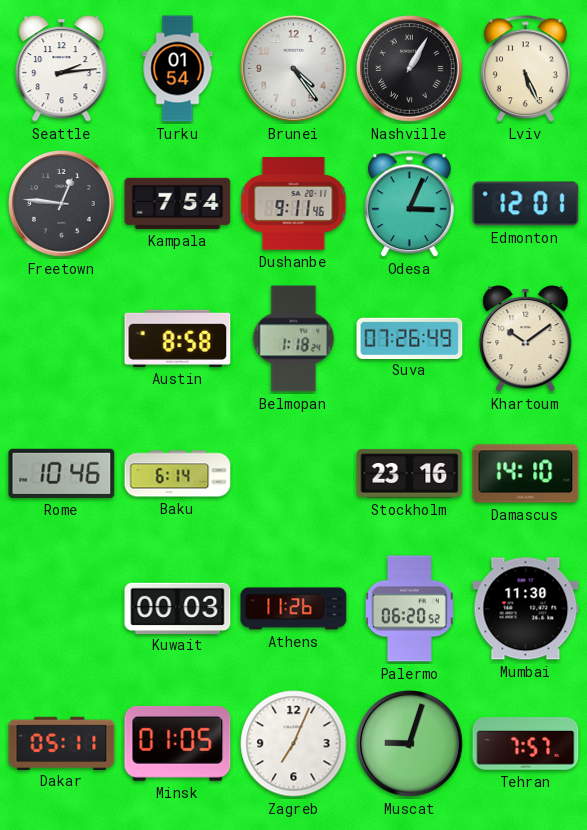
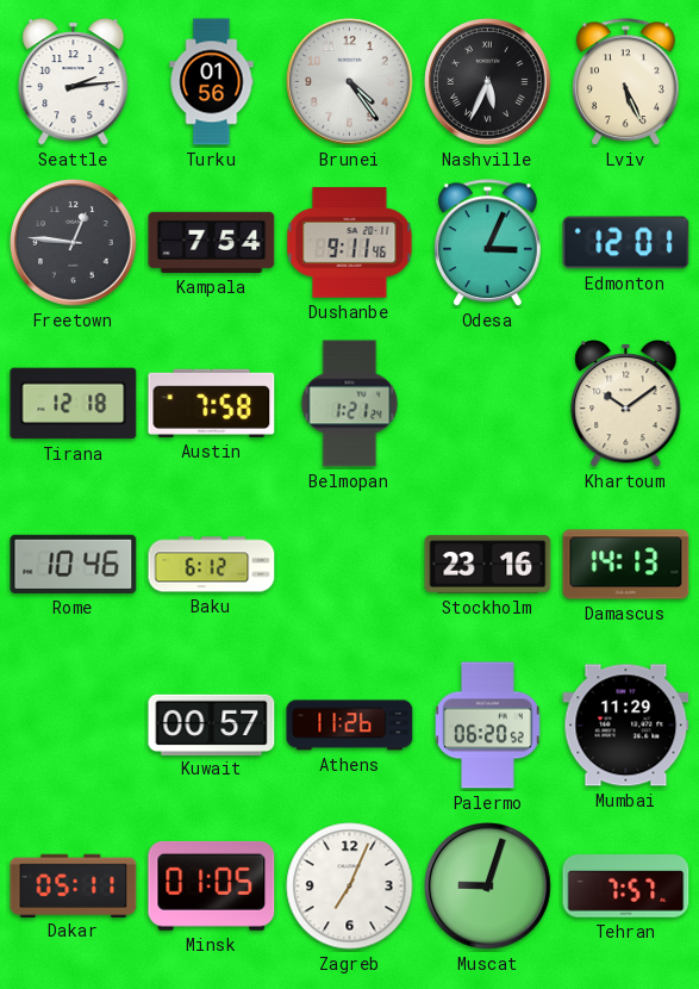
Turku: 01:54 -> 01:56 (212, 82)
Nashville: 1:05 -> 5:34 (488, 82)
Tirana: none -> 12:18 (74, 404)
Austin: 8:58 -> 7:58 (212, 403)
Belmopan: 1:18 -> 1:21 (350, 404)
Suva: 07:26 -> none (410, 338)
Baku: 6:14 -> 6:12 (212, 565)
Damascus: 14:10 -> 14:13 (626, 565)
Kuwait: 00:03 -> 00:57 (212, 724)
Mumbai: 11:30 -> 11:29 (626, 726)
